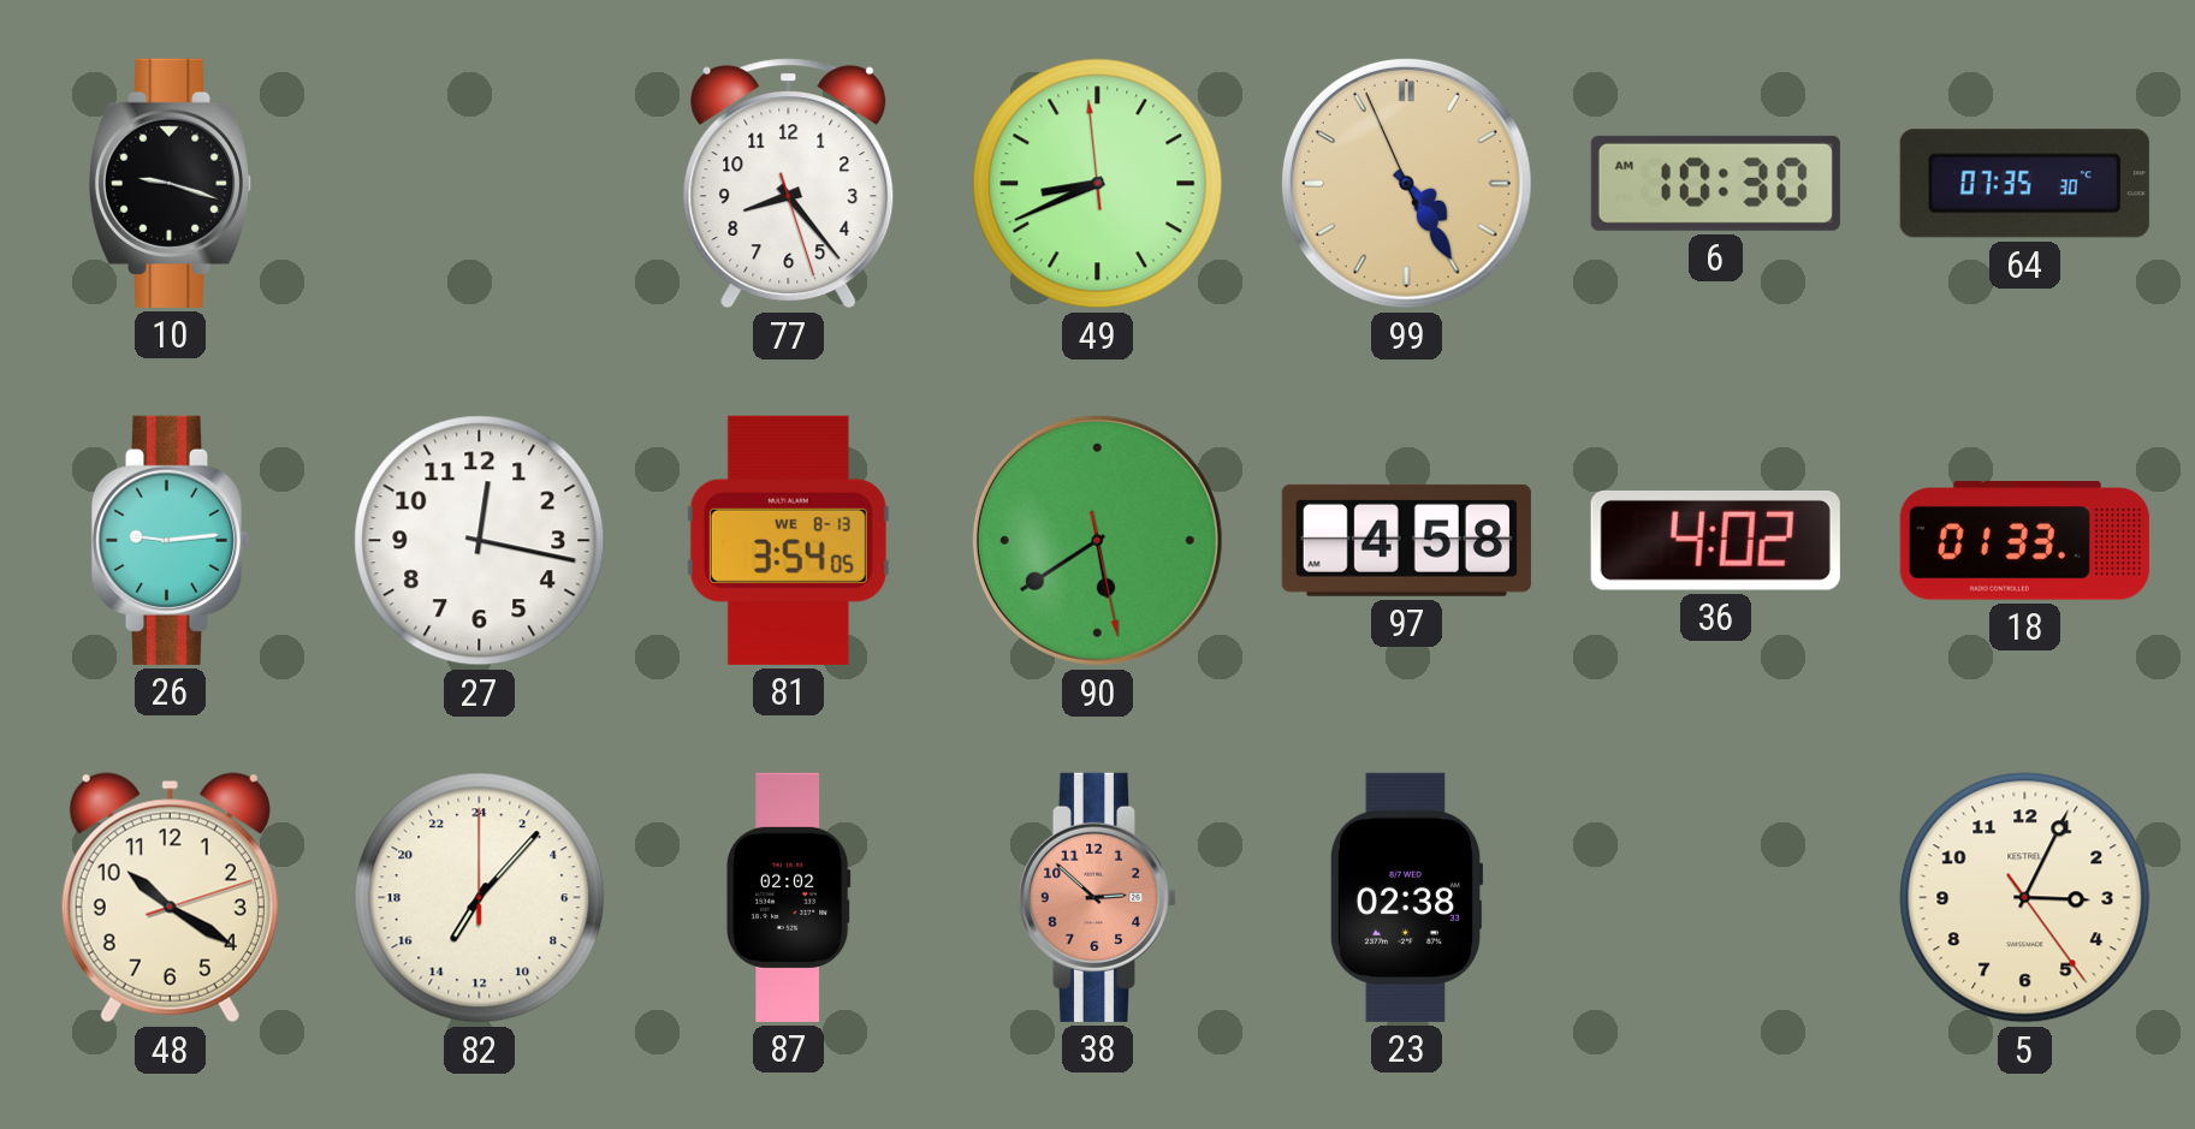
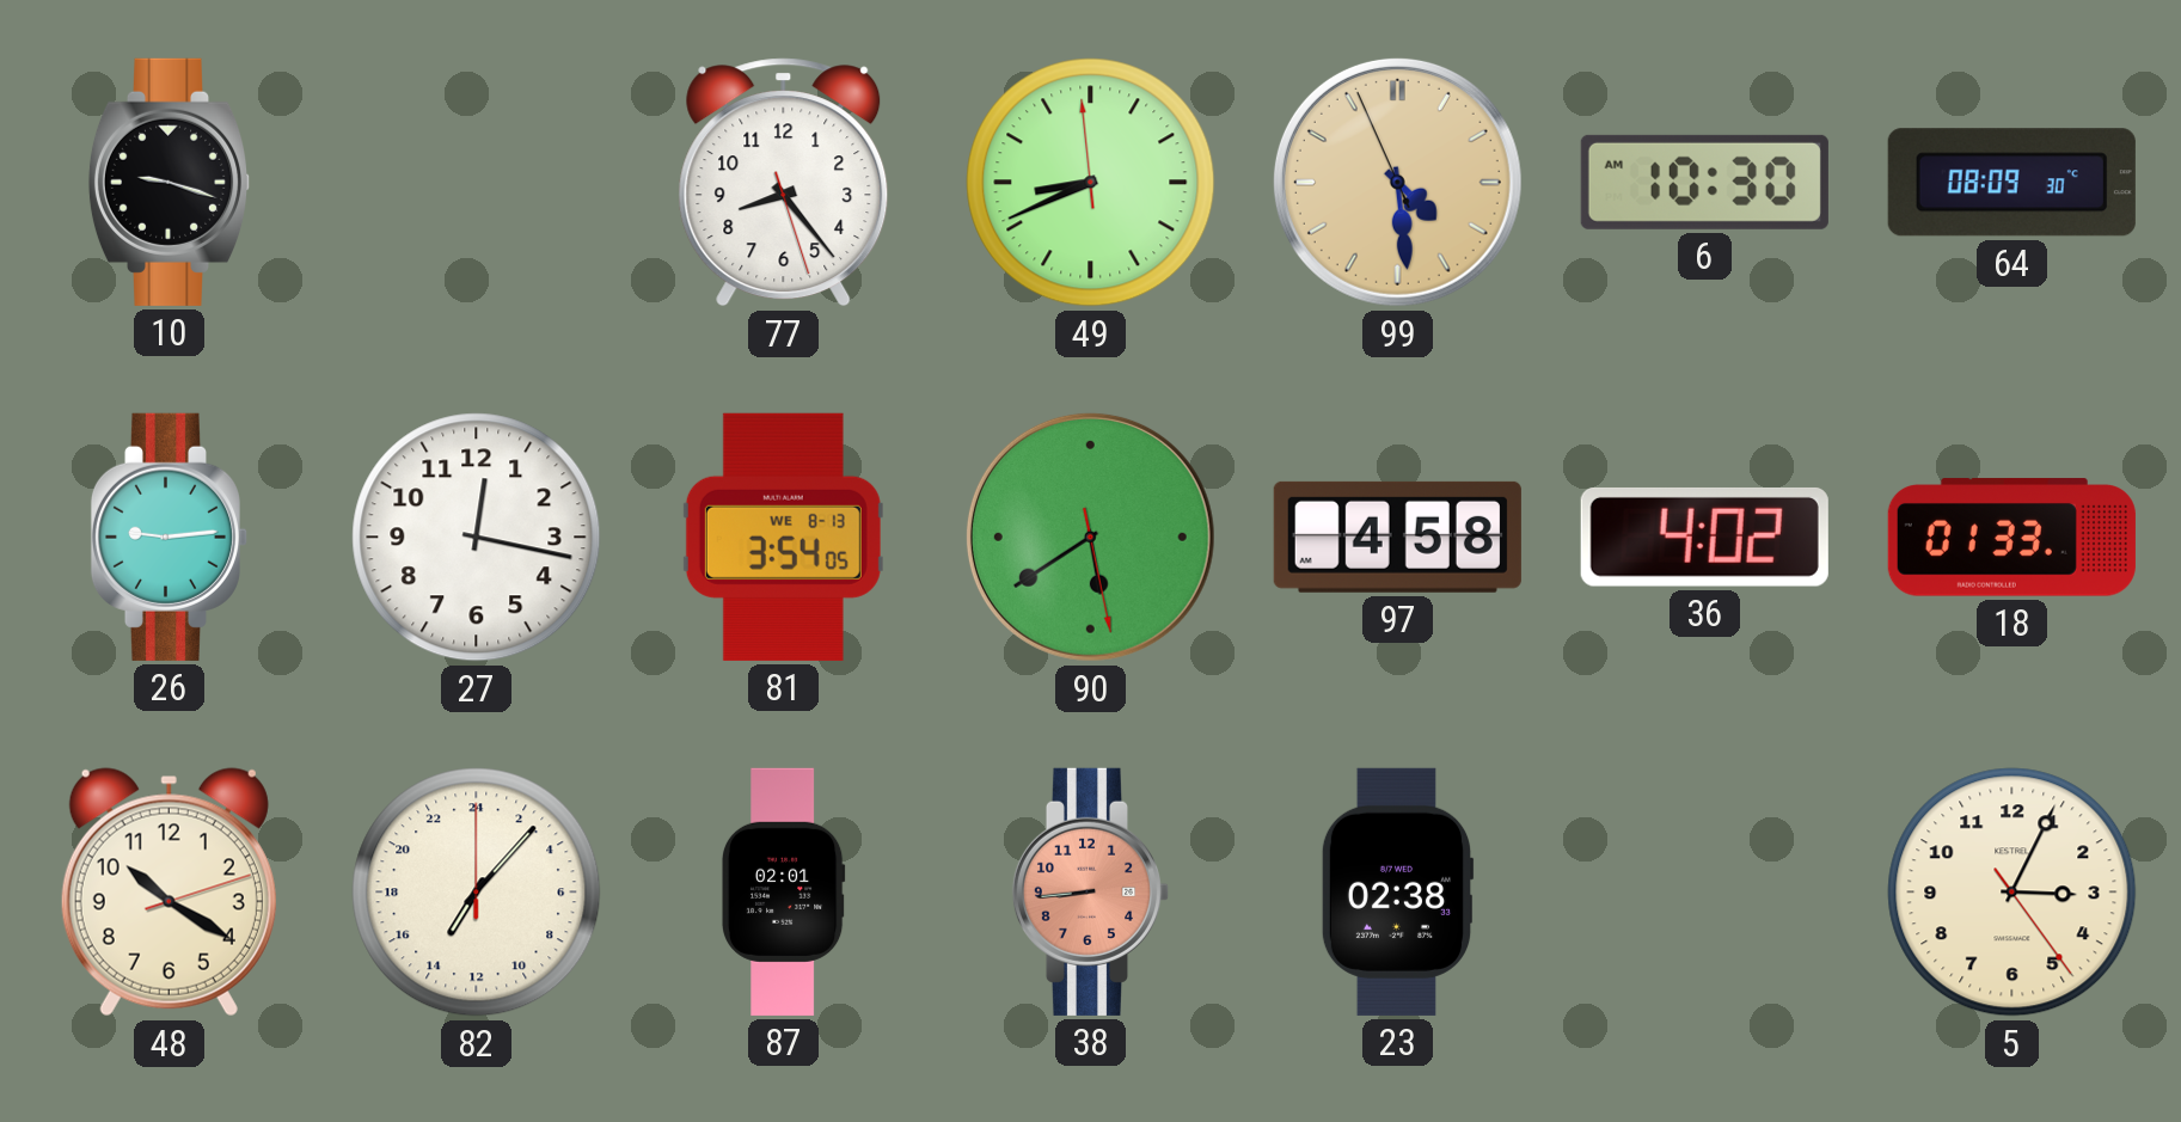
99: 4:24 -> 4:28 (1397, 182)
64: 07:35 -> 08:09 (2011, 183)
87: 02:02 -> 02:01 (783, 891)
38: 2:52 -> 8:44 (1091, 891)
